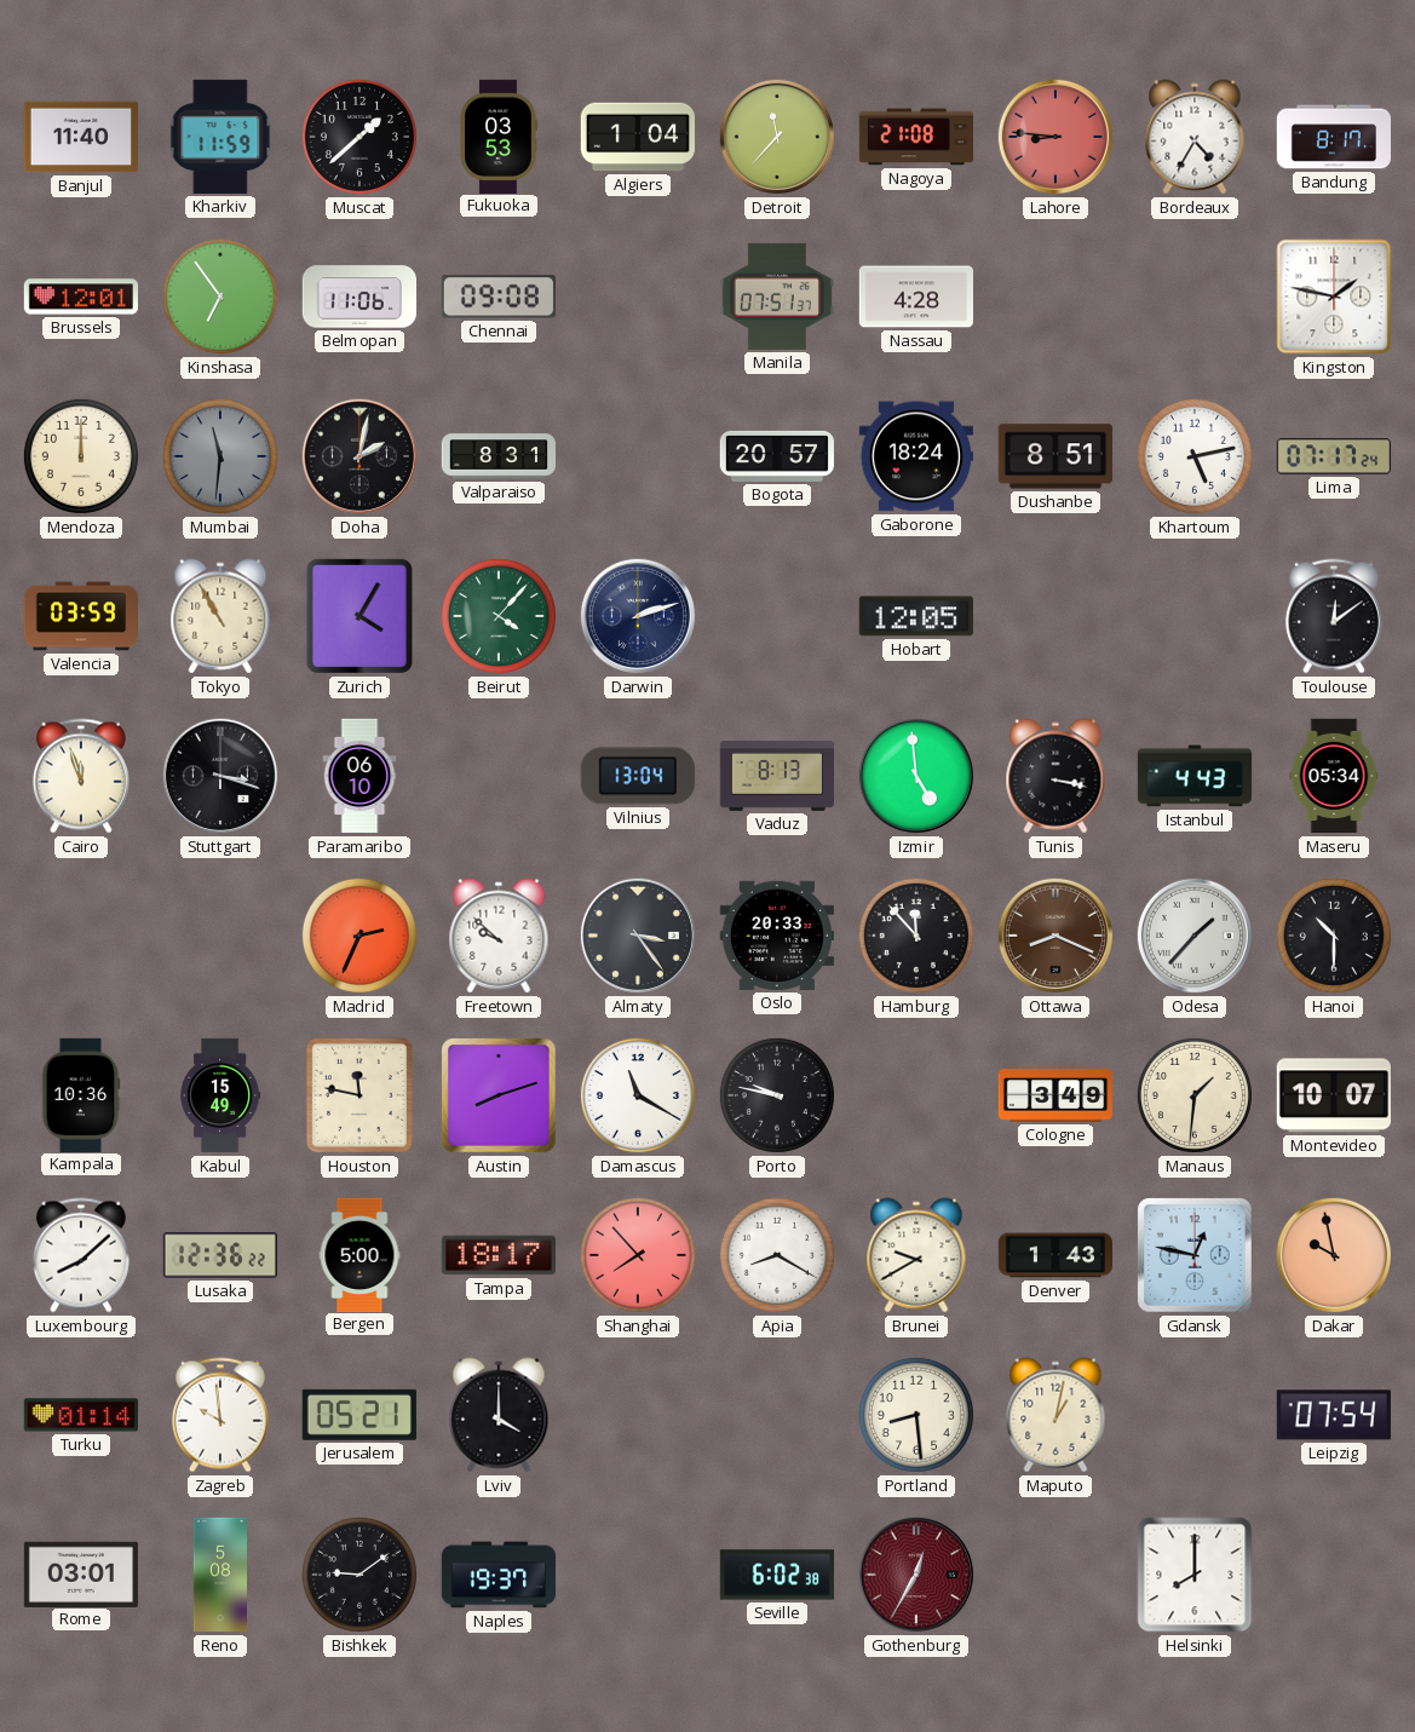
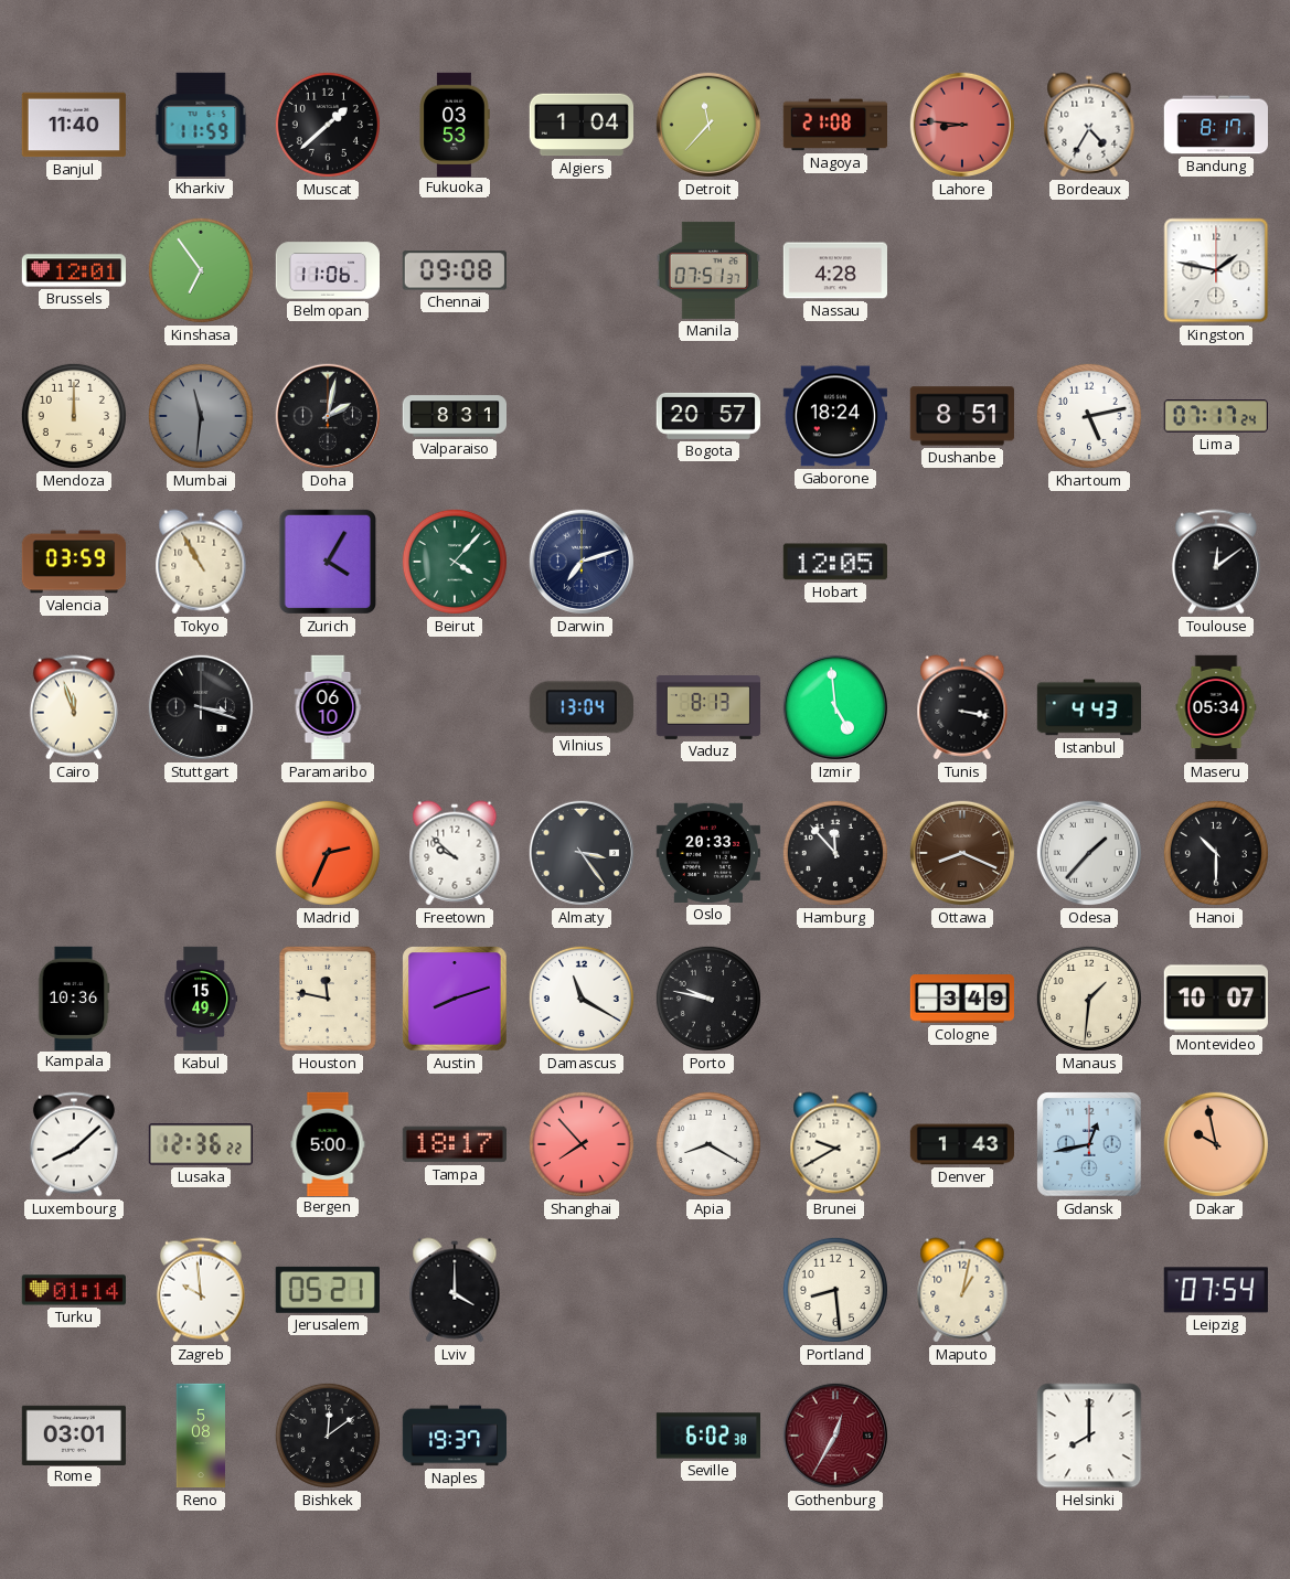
Darwin: 2:12 -> 7:12 (582, 562)
Gdansk: 12:47 -> 12:43 (1089, 1144)
Bishkek: 9:09 -> 12:09 (328, 1436)
